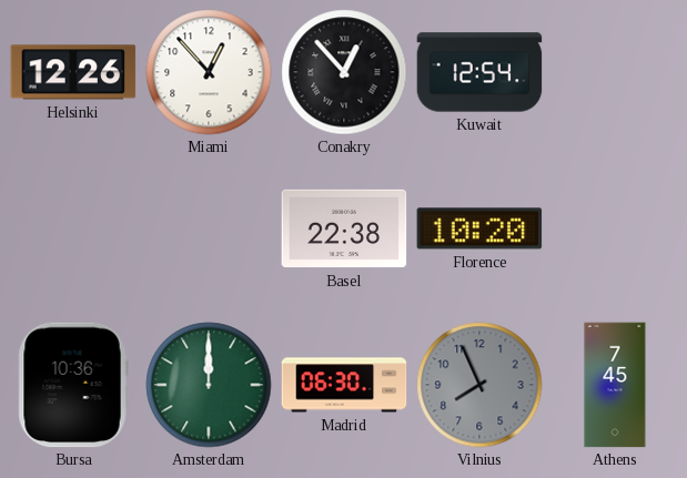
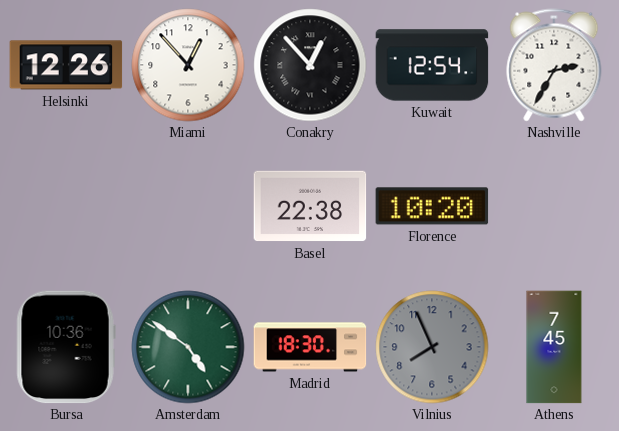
Nashville: none -> 2:35 (554, 65)
Amsterdam: 12:00 -> 4:51 (188, 347)
Madrid: 06:30 -> 18:30 (310, 347)
